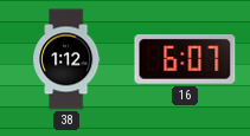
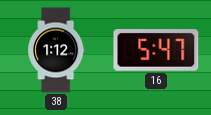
16: 6:07 -> 5:47 (156, 51)
